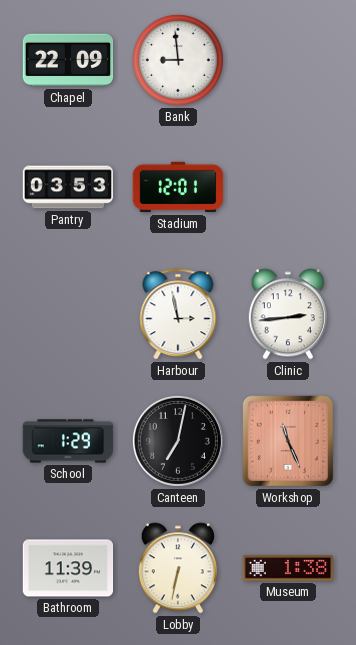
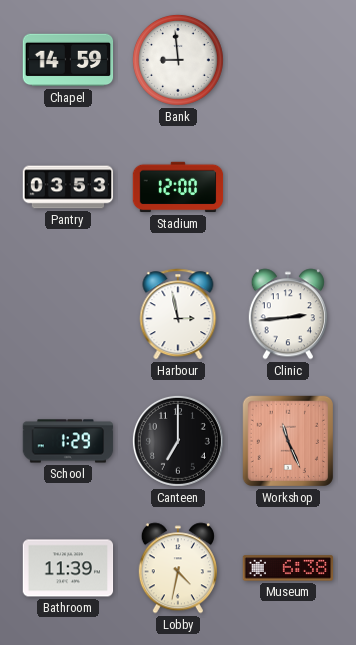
Chapel: 22:09 -> 14:59 (68, 60)
Stadium: 12:01 -> 12:00 (178, 187)
Canteen: 7:02 -> 7:00 (178, 441)
Lobby: 6:32 -> 4:32 (178, 568)
Museum: 1:38 -> 6:38 (288, 568)
